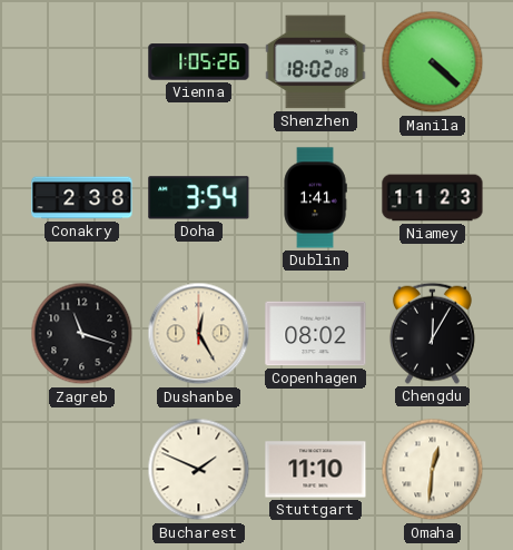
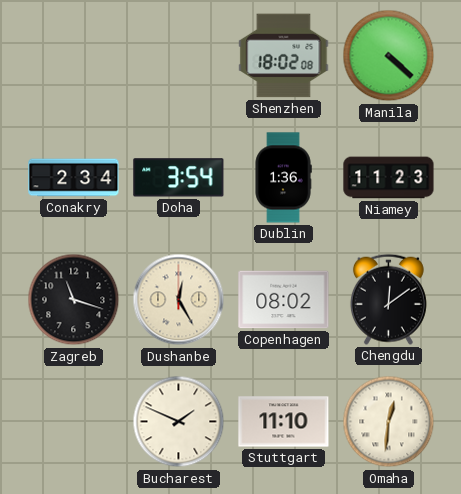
Vienna: 1:05 -> none (199, 62)
Conakry: 2:38 -> 2:34 (74, 178)
Dublin: 1:41 -> 1:36 (283, 178)
Chengdu: 12:05 -> 12:09 (388, 299)
